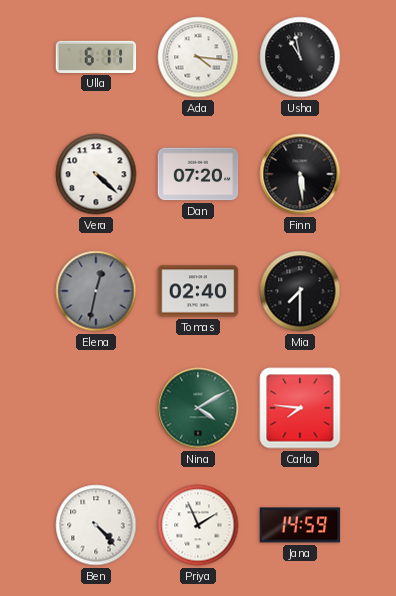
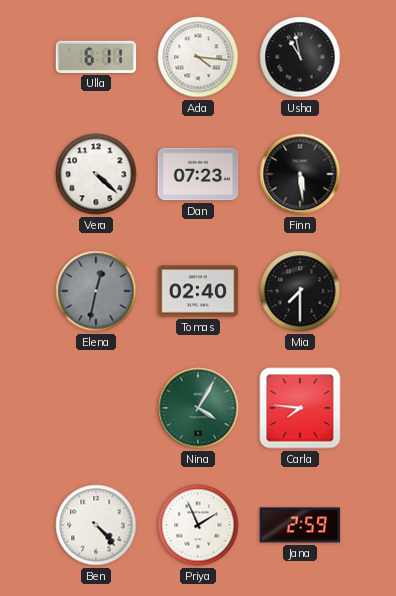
Dan: 07:20 -> 07:23 (198, 174)
Nina: 4:10 -> 4:05 (198, 408)
Jana: 14:59 -> 2:59 (300, 525)
